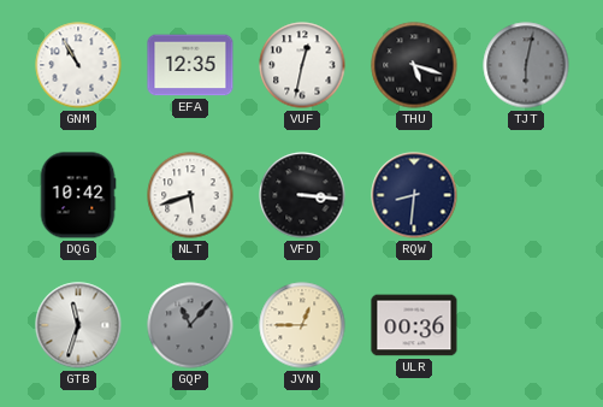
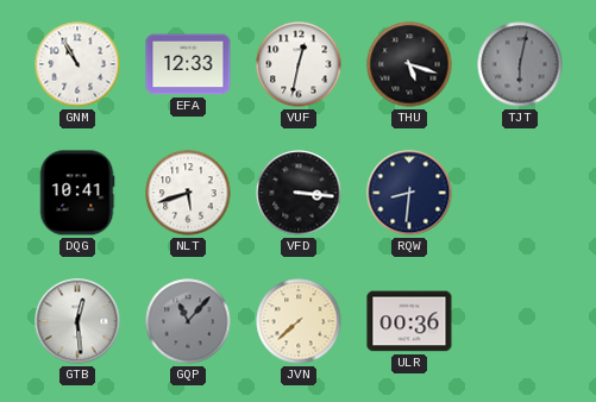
EFA: 12:35 -> 12:33 (188, 64)
DQG: 10:42 -> 10:41 (77, 193)
GTB: 11:33 -> 12:29 (77, 321)
JVN: 12:45 -> 7:38 (299, 321)
